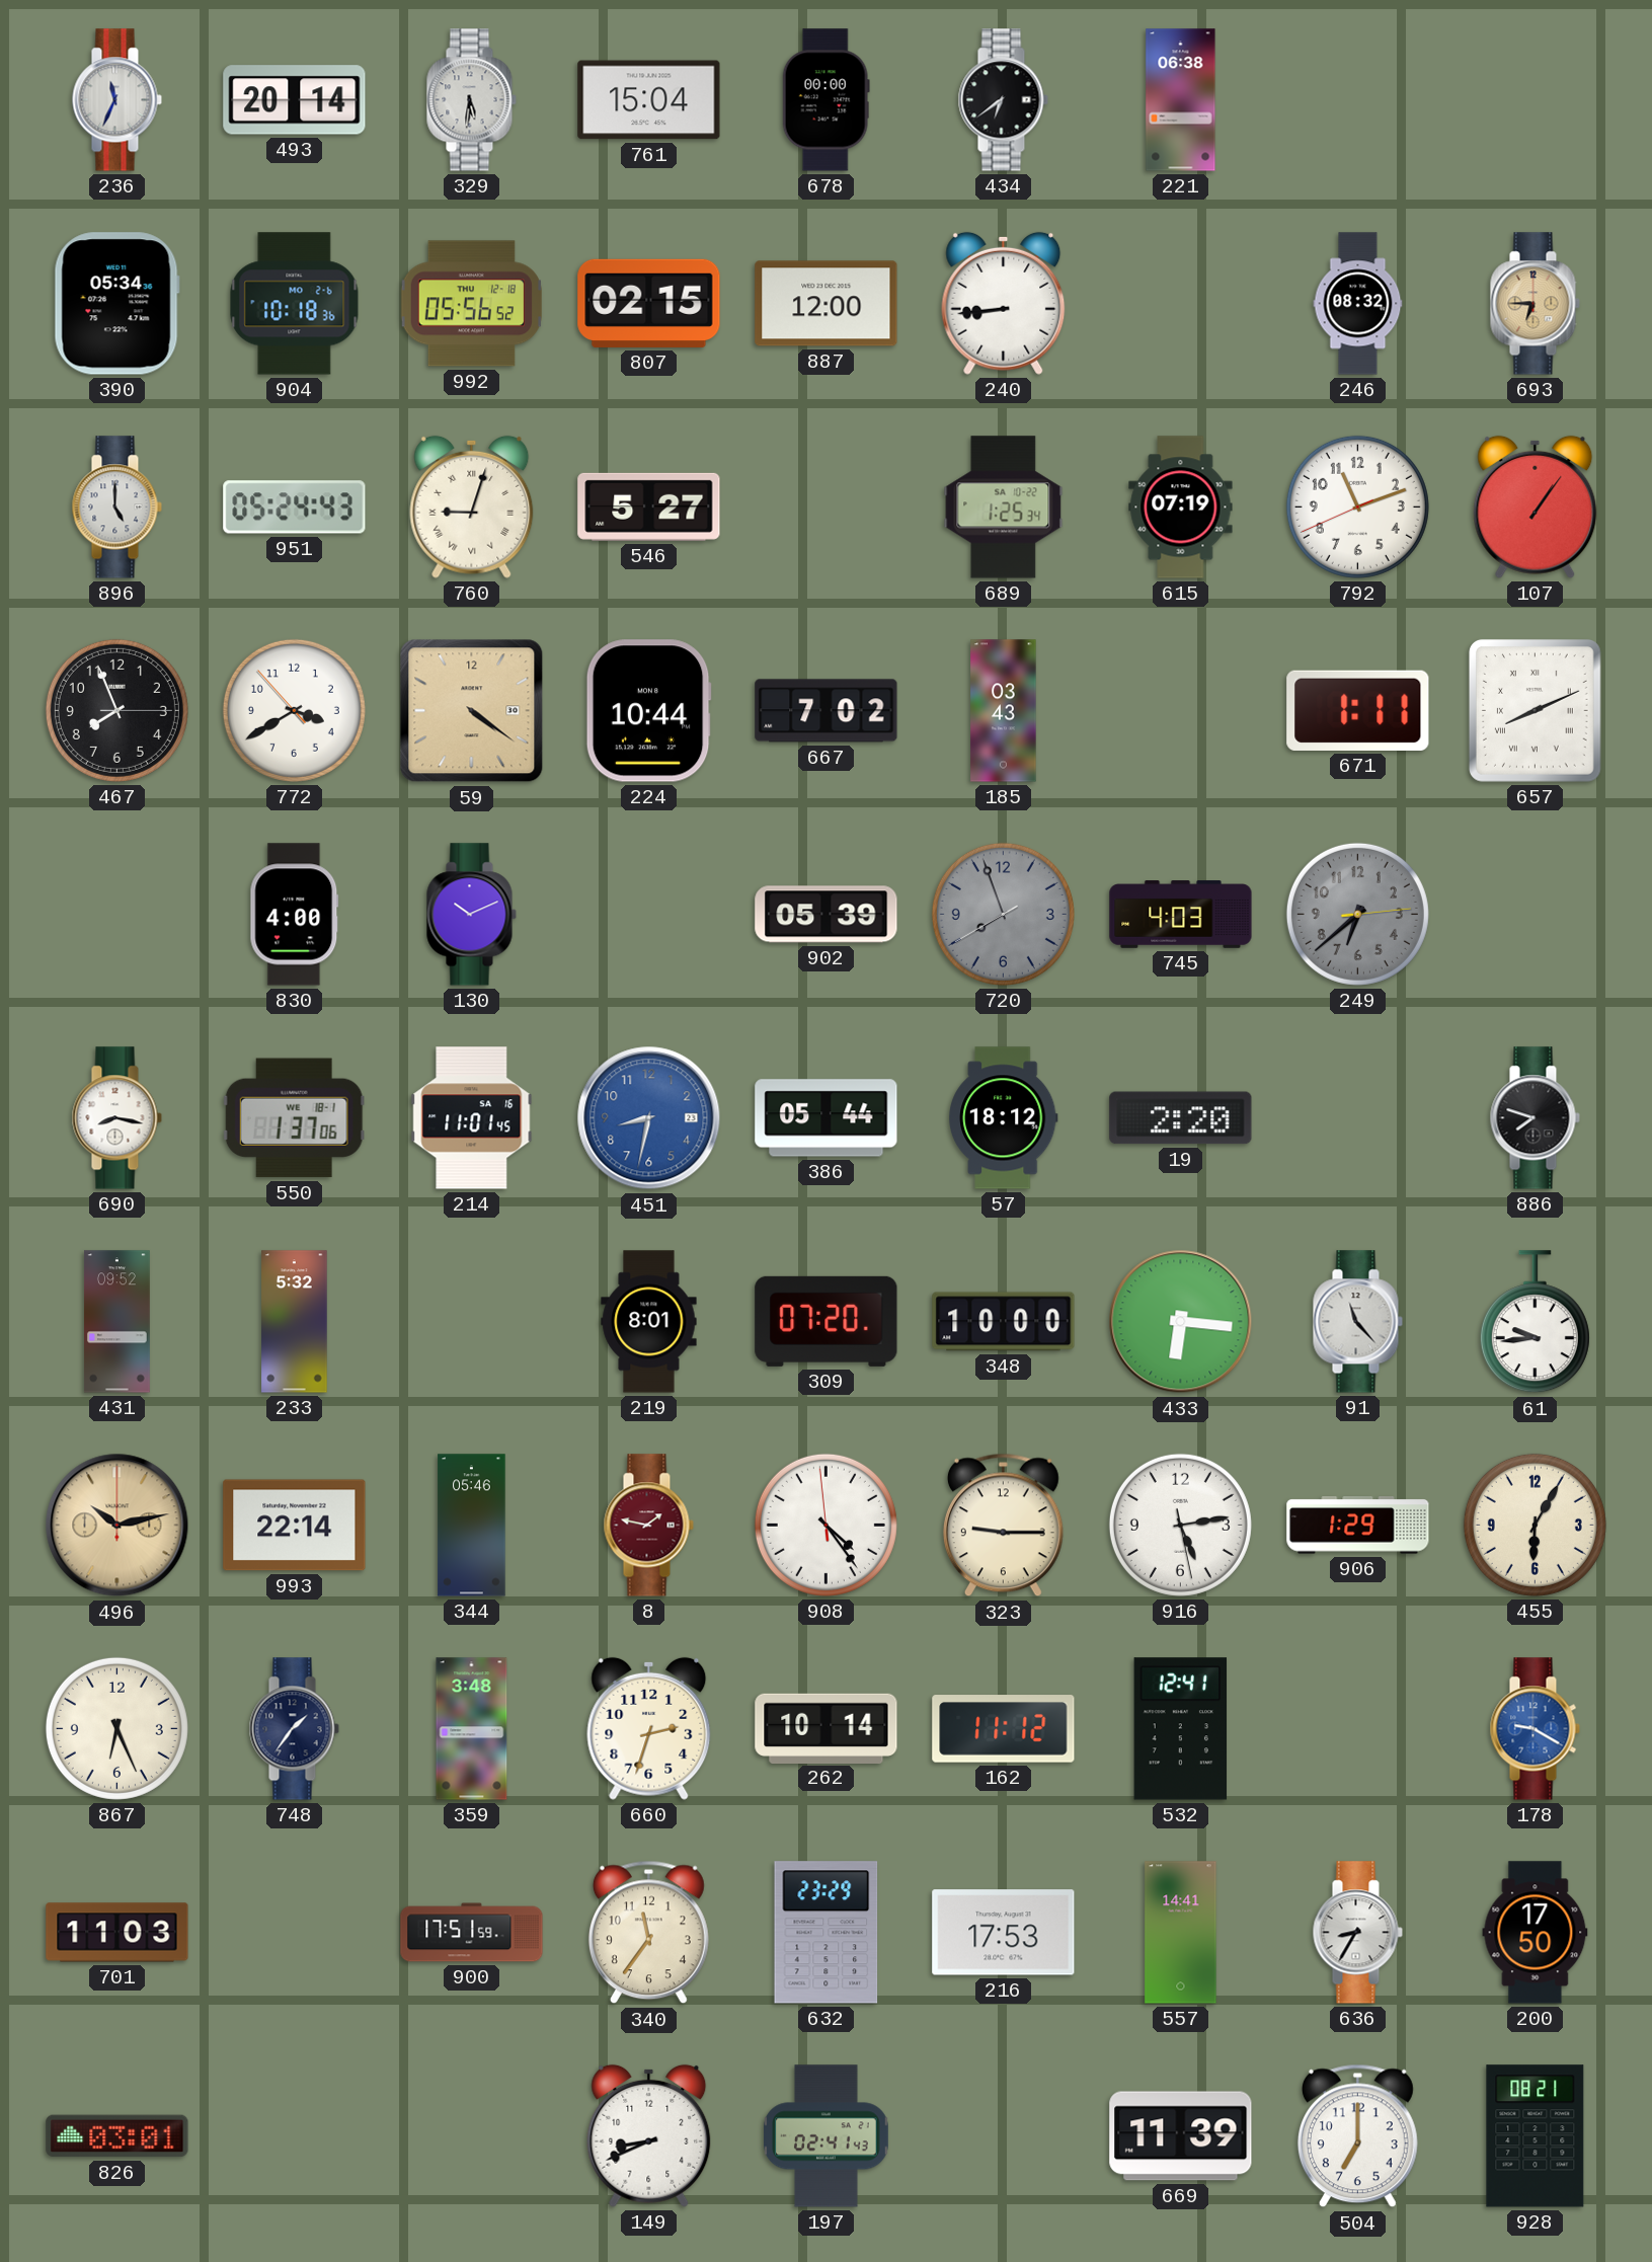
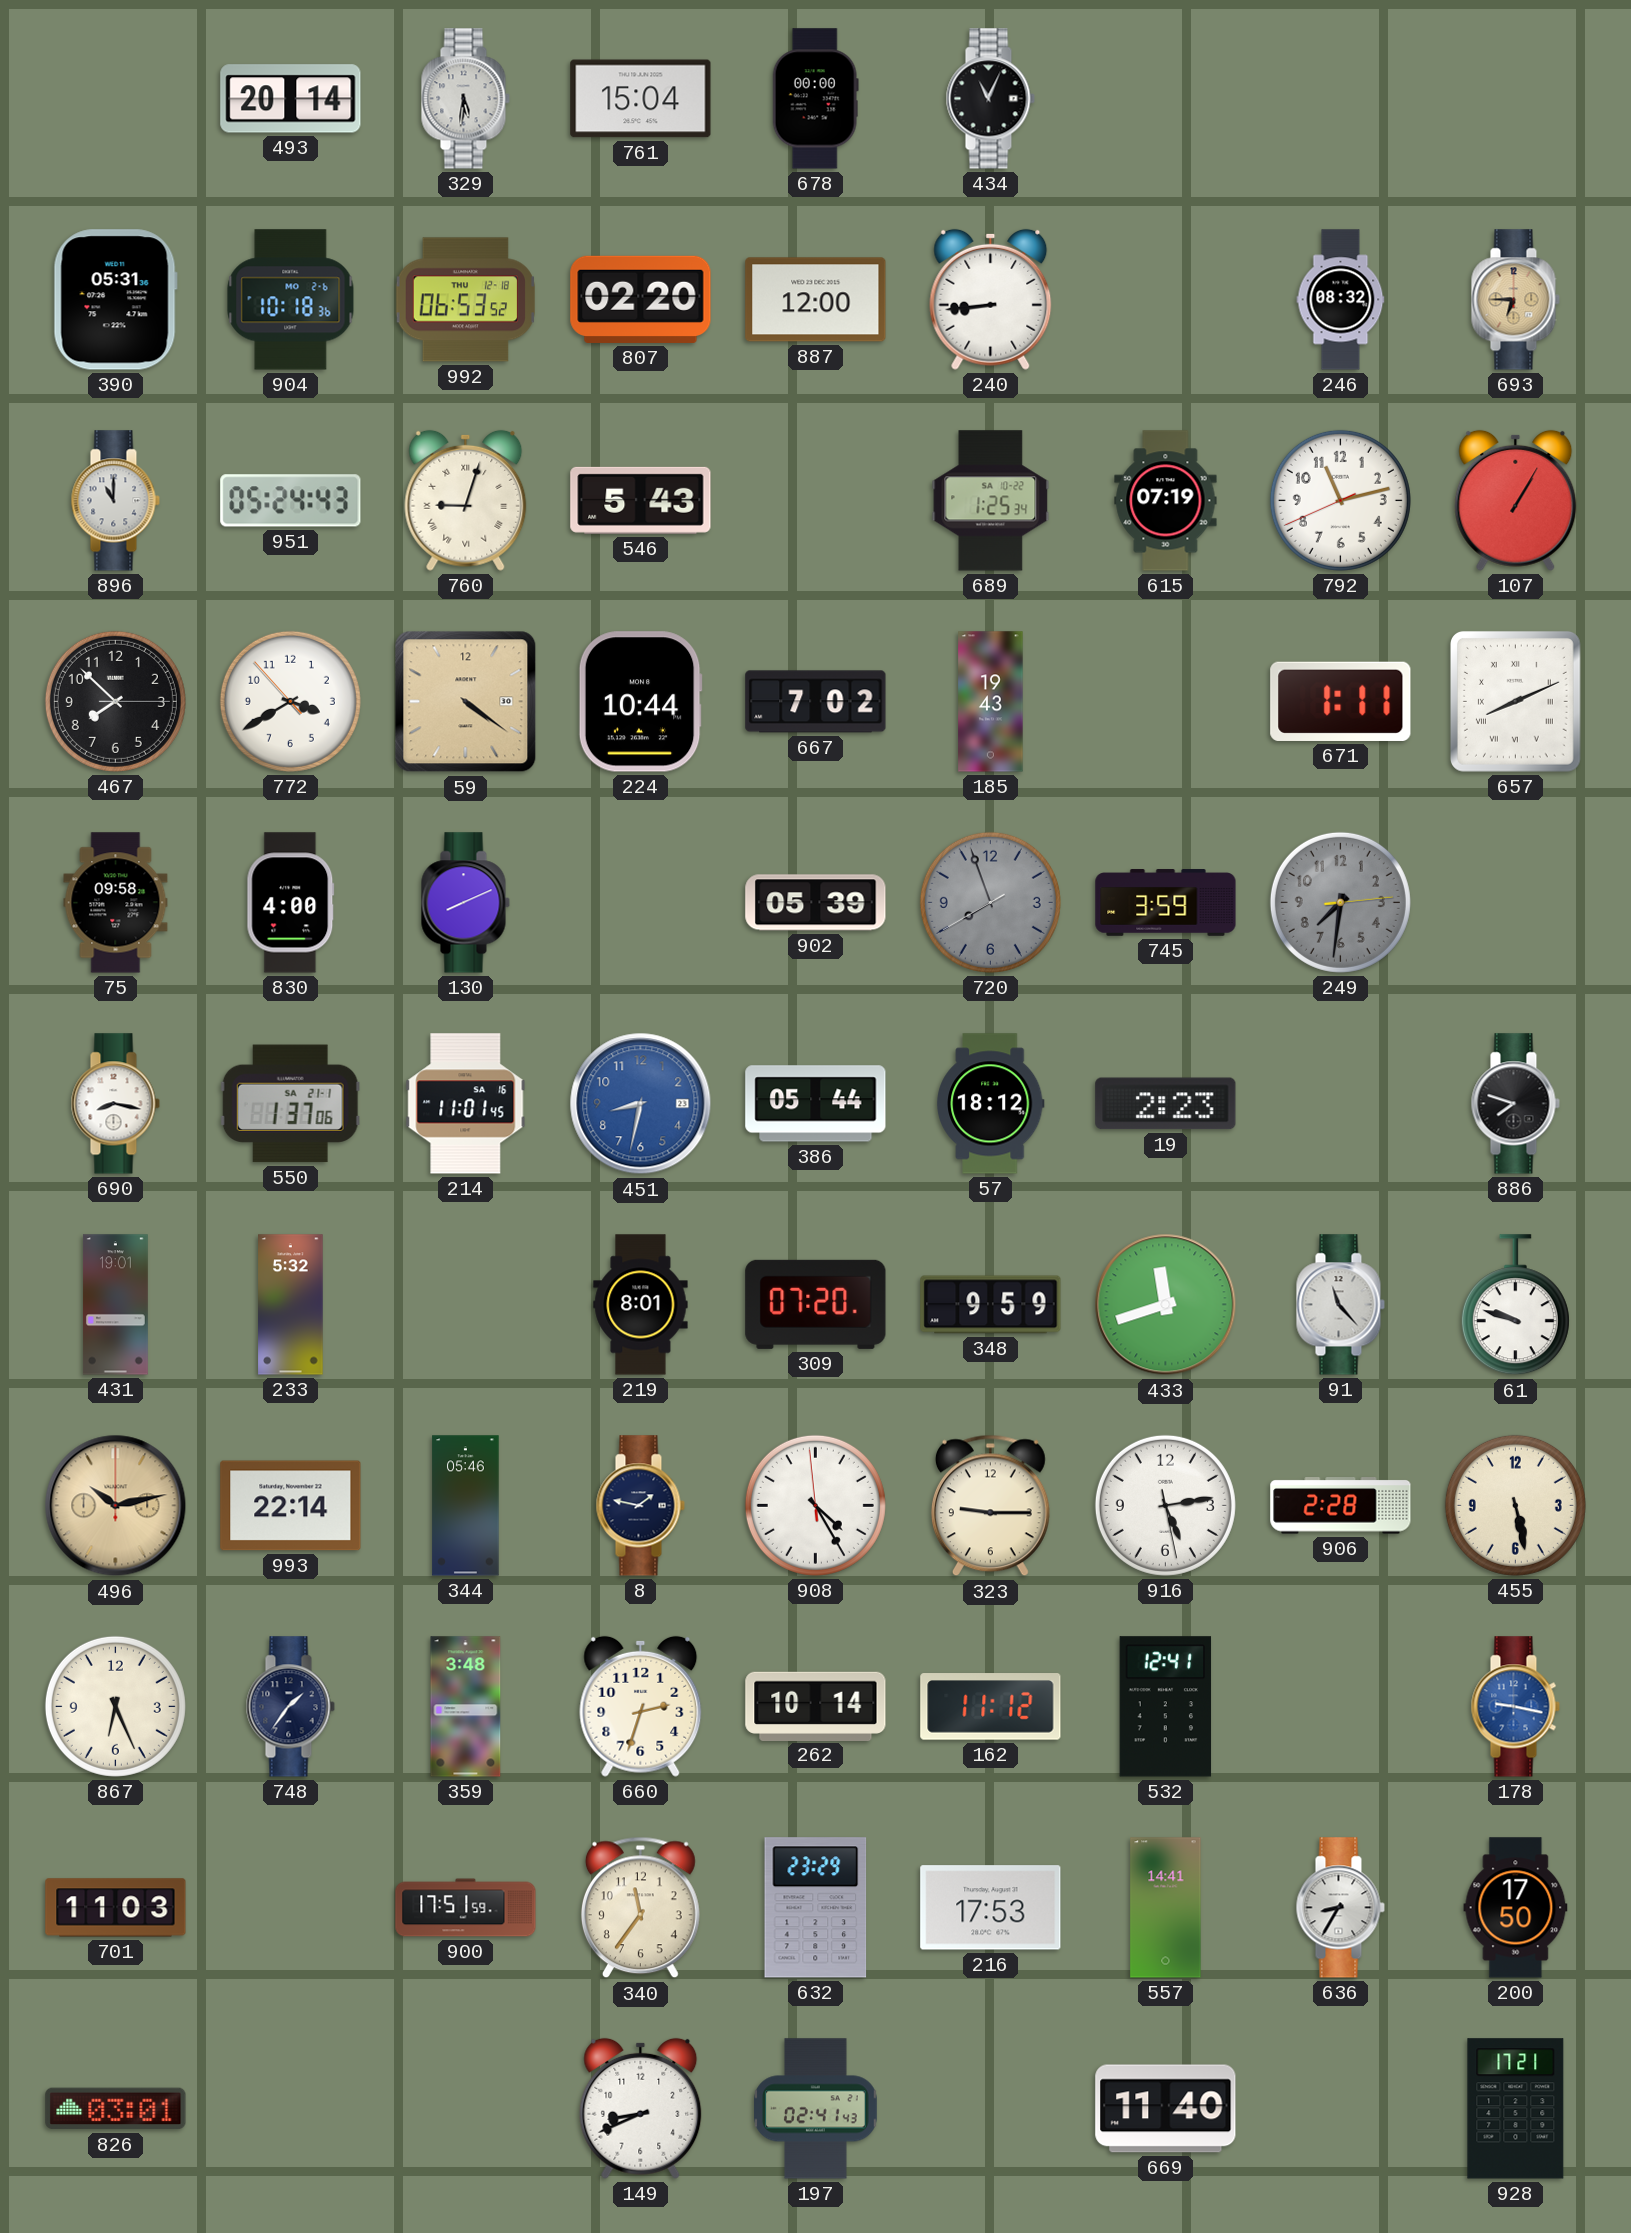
236: 11:34 -> none (116, 100)
434: 6:39 -> 11:04 (990, 99)
221: 06:38 -> none (1181, 100)
390: 05:34 -> 05:31 (115, 300)
992: 05:56 -> 06:53 (465, 300)
807: 02:15 -> 02:20 (641, 299)
896: 5:00 -> 11:00 (115, 501)
546: 5:27 -> 5:43 (641, 500)
792: 11:11 -> 11:12 (1340, 500)
107: 1:06 -> 1:05 (1516, 500)
467: 7:56 -> 7:52 (115, 701)
185: 03:43 -> 19:43 (991, 702)
75: none -> 09:58 (116, 903)
130: 10:11 -> 8:11 (465, 903)
745: 4:03 -> 3:59 (1166, 903)
249: 6:38 -> 7:31 (1340, 902)
550 date: WE 18-1 -> SA 21-1 (290, 1104)
19: 2:20 -> 2:23 (1166, 1104)
431: 09:52 -> 19:01 (115, 1305)
348: 10:00 -> 9:59 (991, 1305)
433: 6:16 -> 11:42 (1166, 1305)
61: 9:44 -> 9:48 (1515, 1305)
8 dial: burgundy -> navy (640, 1506)
908: 4:23 -> 4:24 (815, 1505)
906: 1:29 -> 2:28 (1341, 1506)
455: 6:05 -> 5:28 (1515, 1505)
178: 9:20 -> 9:17 (1515, 1707)
669: 11:39 -> 11:40 (1166, 2109)
504: 7:00 -> none (1357, 2136)
928: 08:21 -> 17:21 (1516, 2109)
